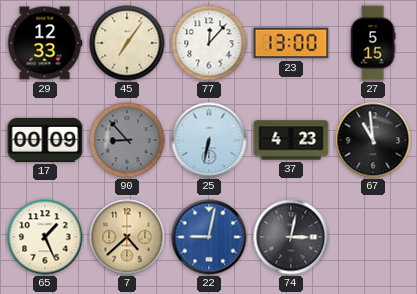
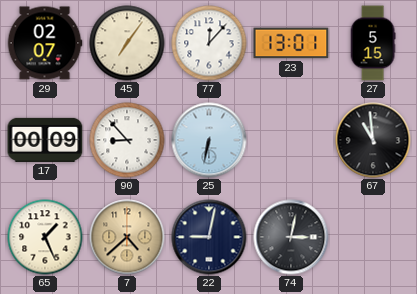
29: 12:33 -> 02:07 (45, 43)
23: 13:00 -> 13:01 (291, 43)
90 dial: grey -> white (127, 140)
37: 4:23 -> none (291, 140)
22 dial: blue -> navy (209, 237)
